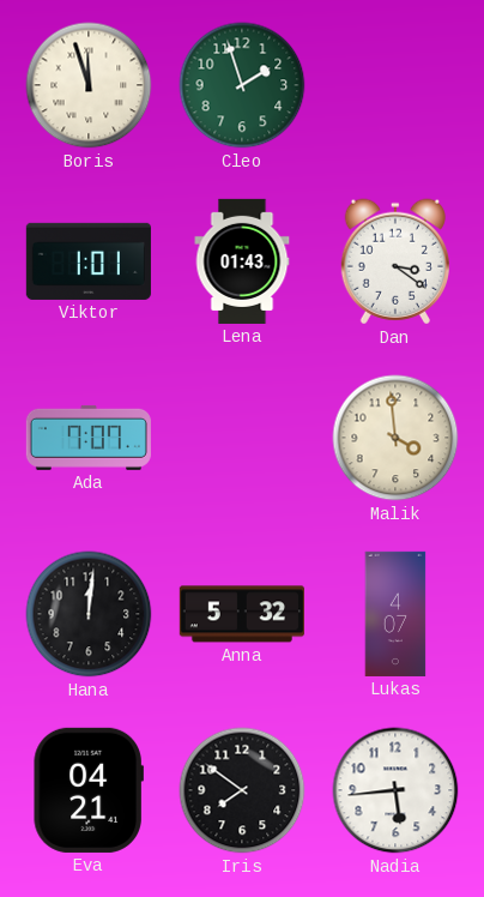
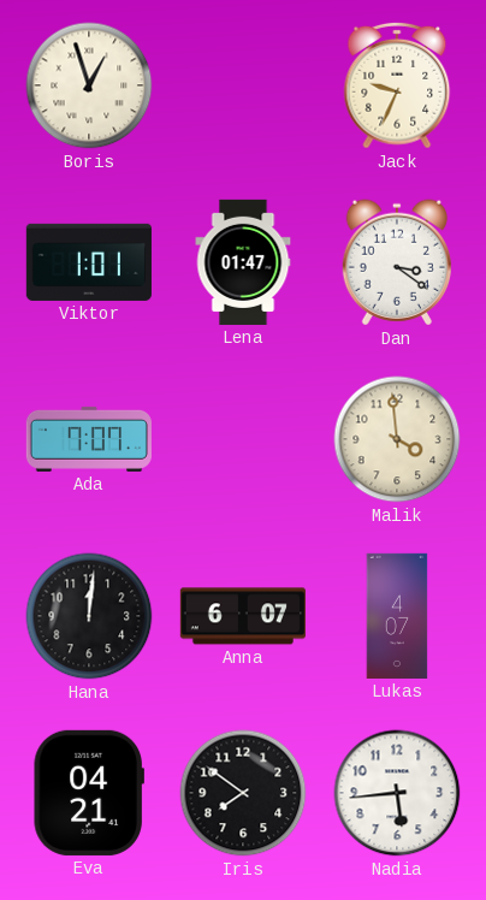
Boris: 11:57 -> 12:57 (89, 85)
Cleo: 1:57 -> none (242, 85)
Jack: none -> 9:34 (397, 85)
Lena: 01:43 -> 01:47 (243, 262)
Anna: 5:32 -> 6:07 (243, 616)
